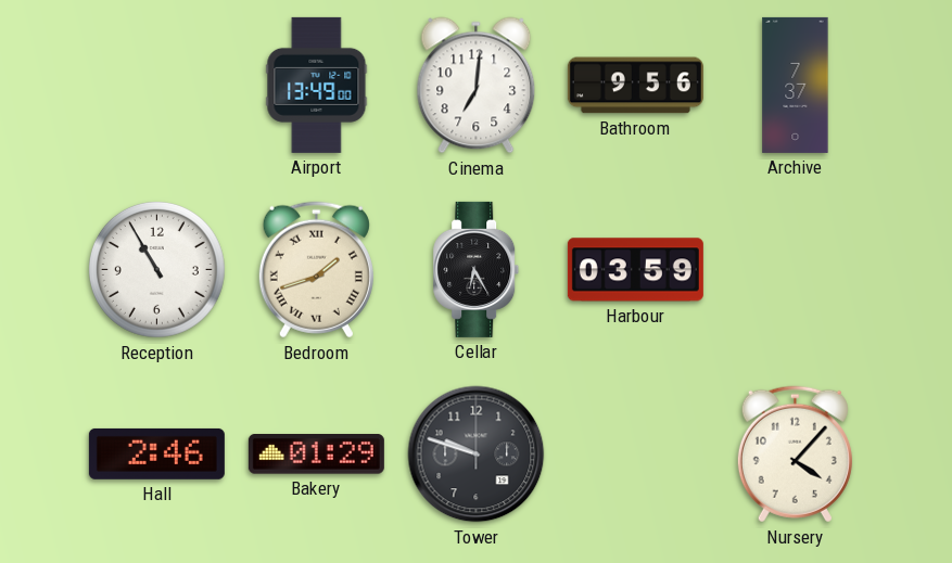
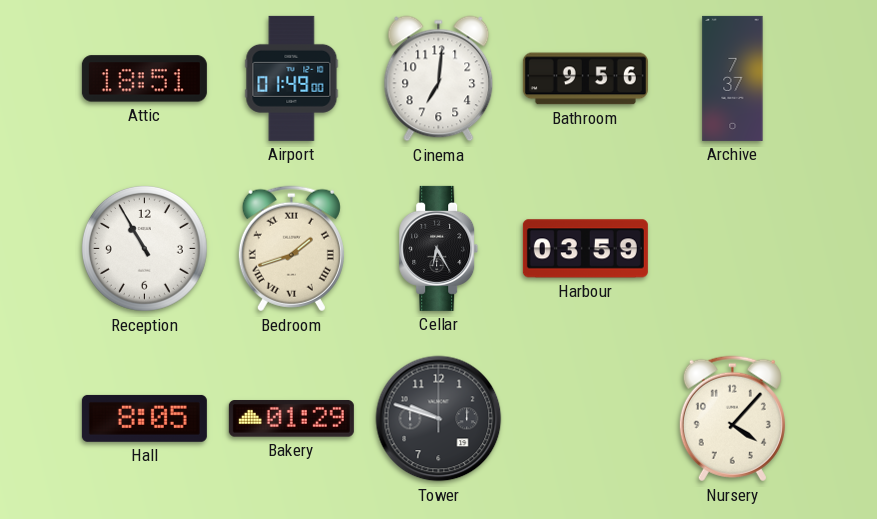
Attic: none -> 18:51 (144, 79)
Airport: 13:49 -> 01:49 (292, 78)
Hall: 2:46 -> 8:05 (144, 418)
